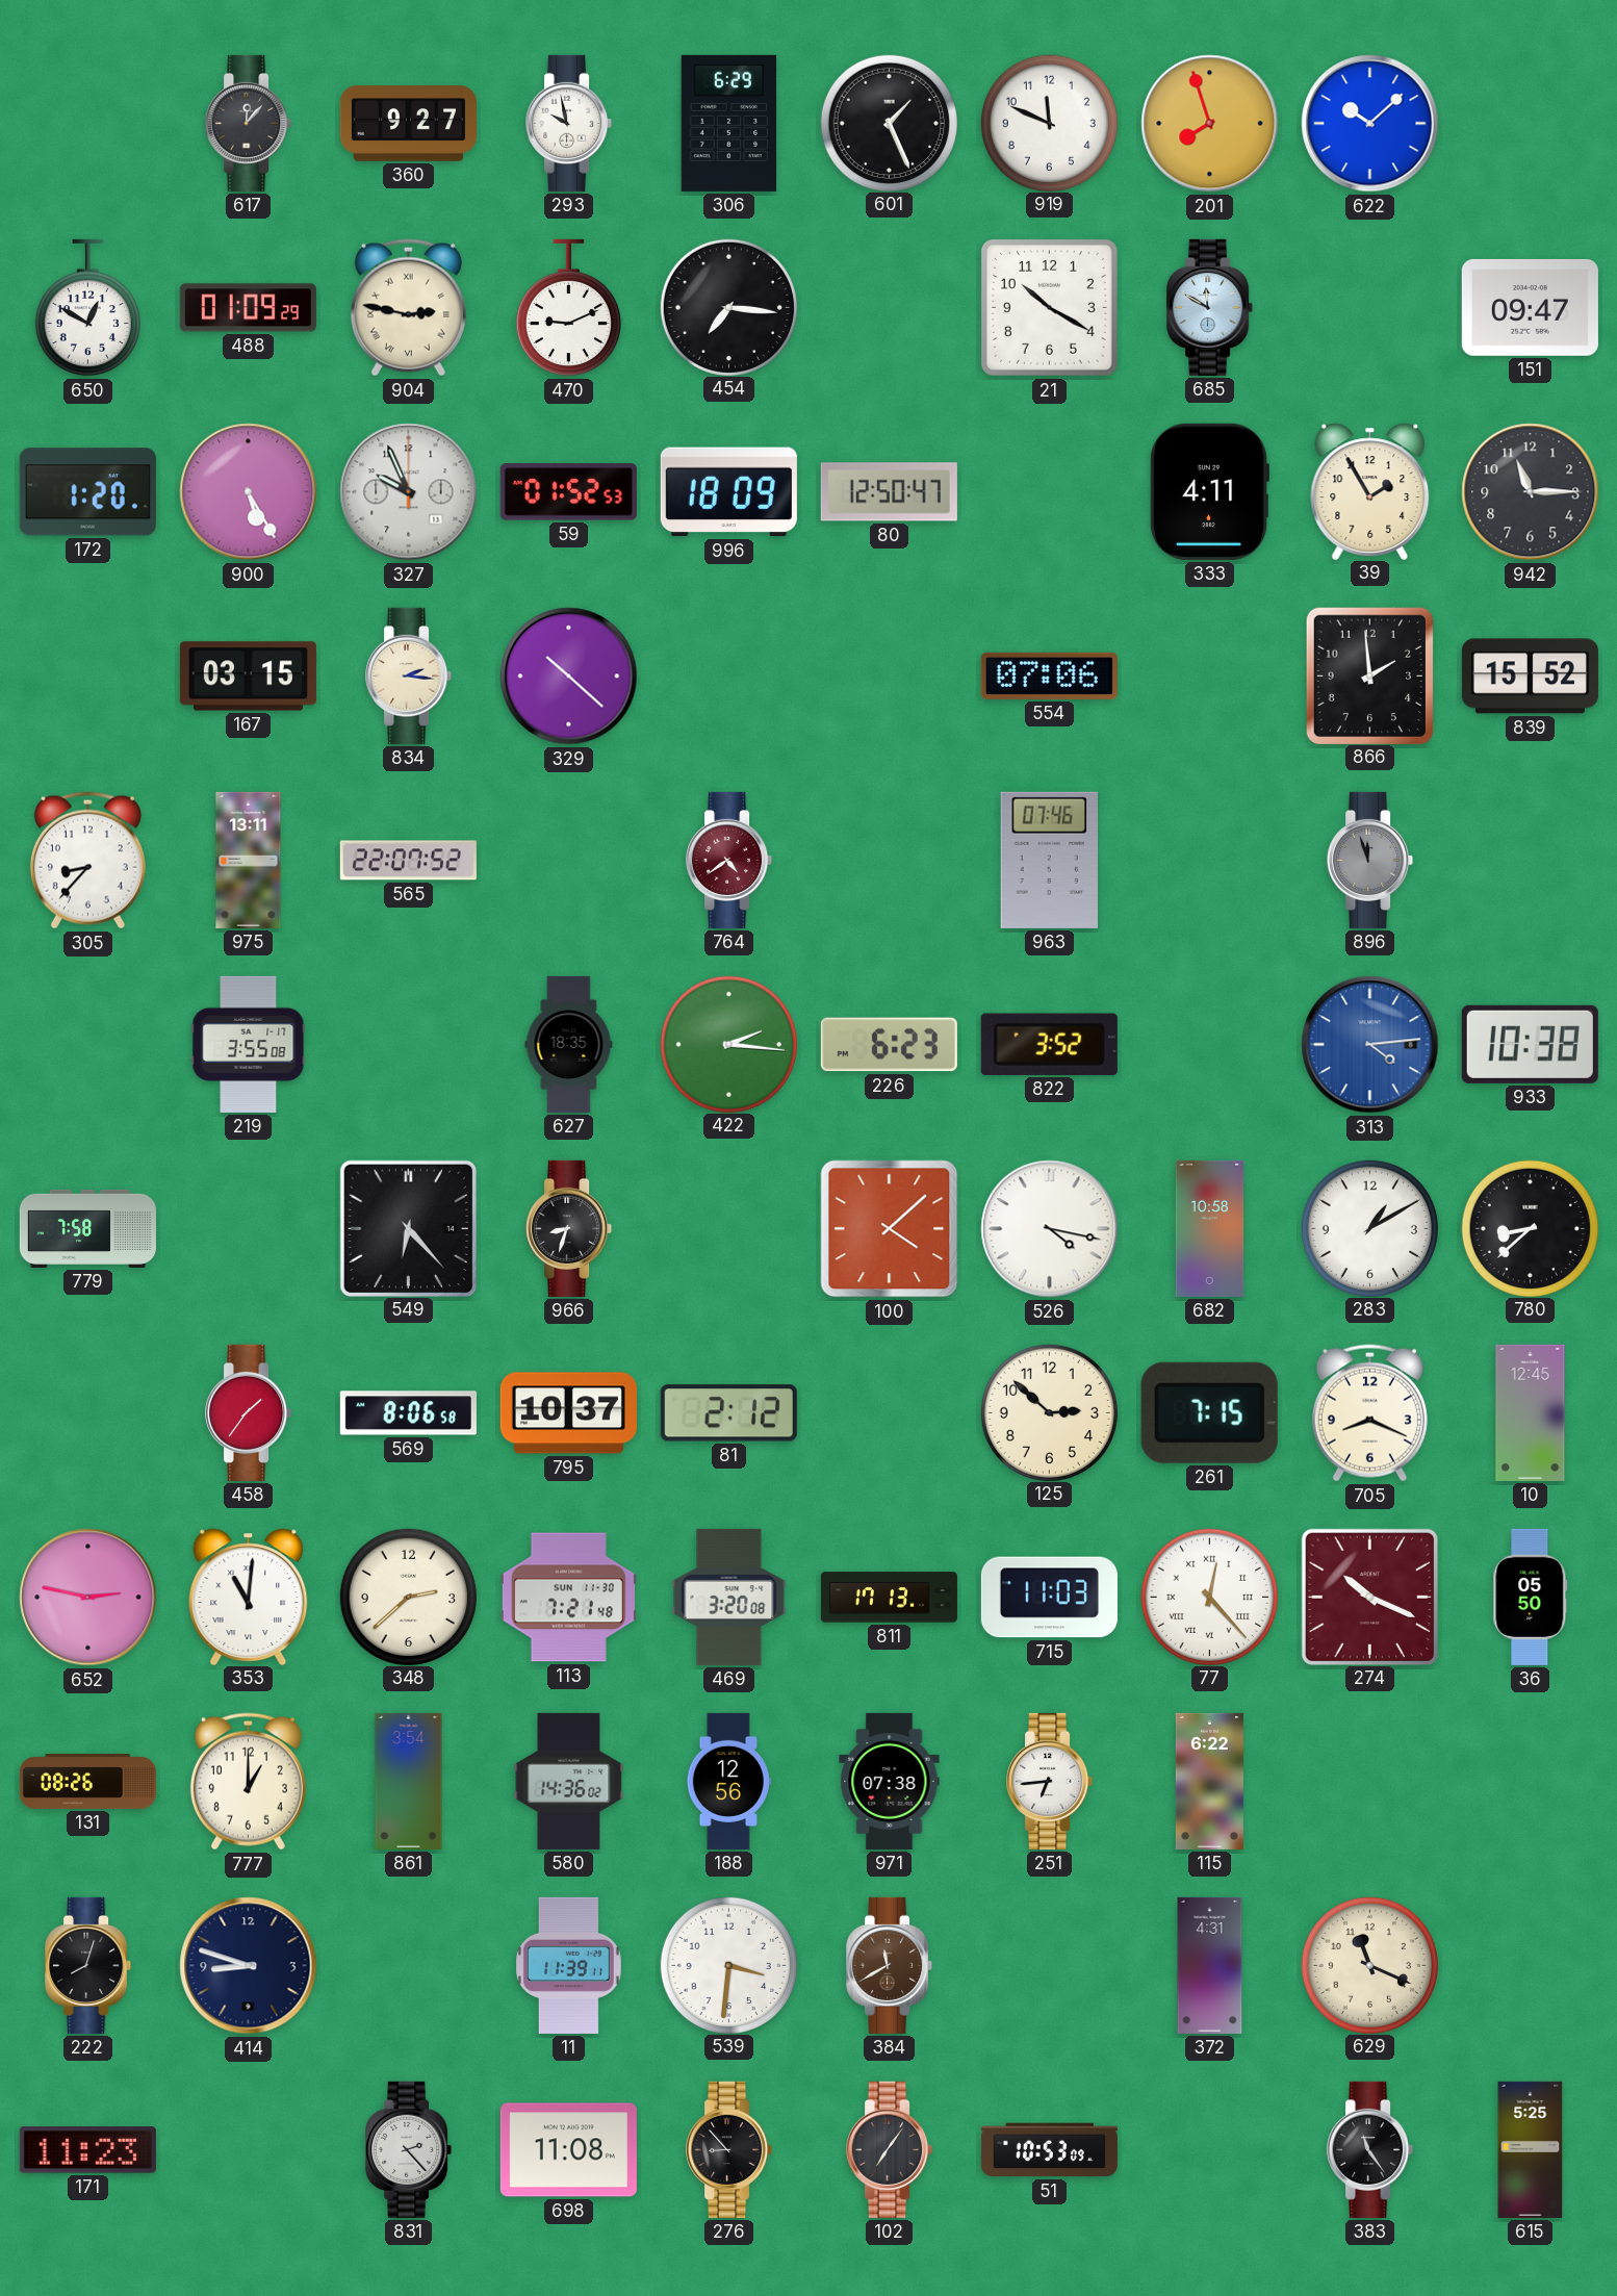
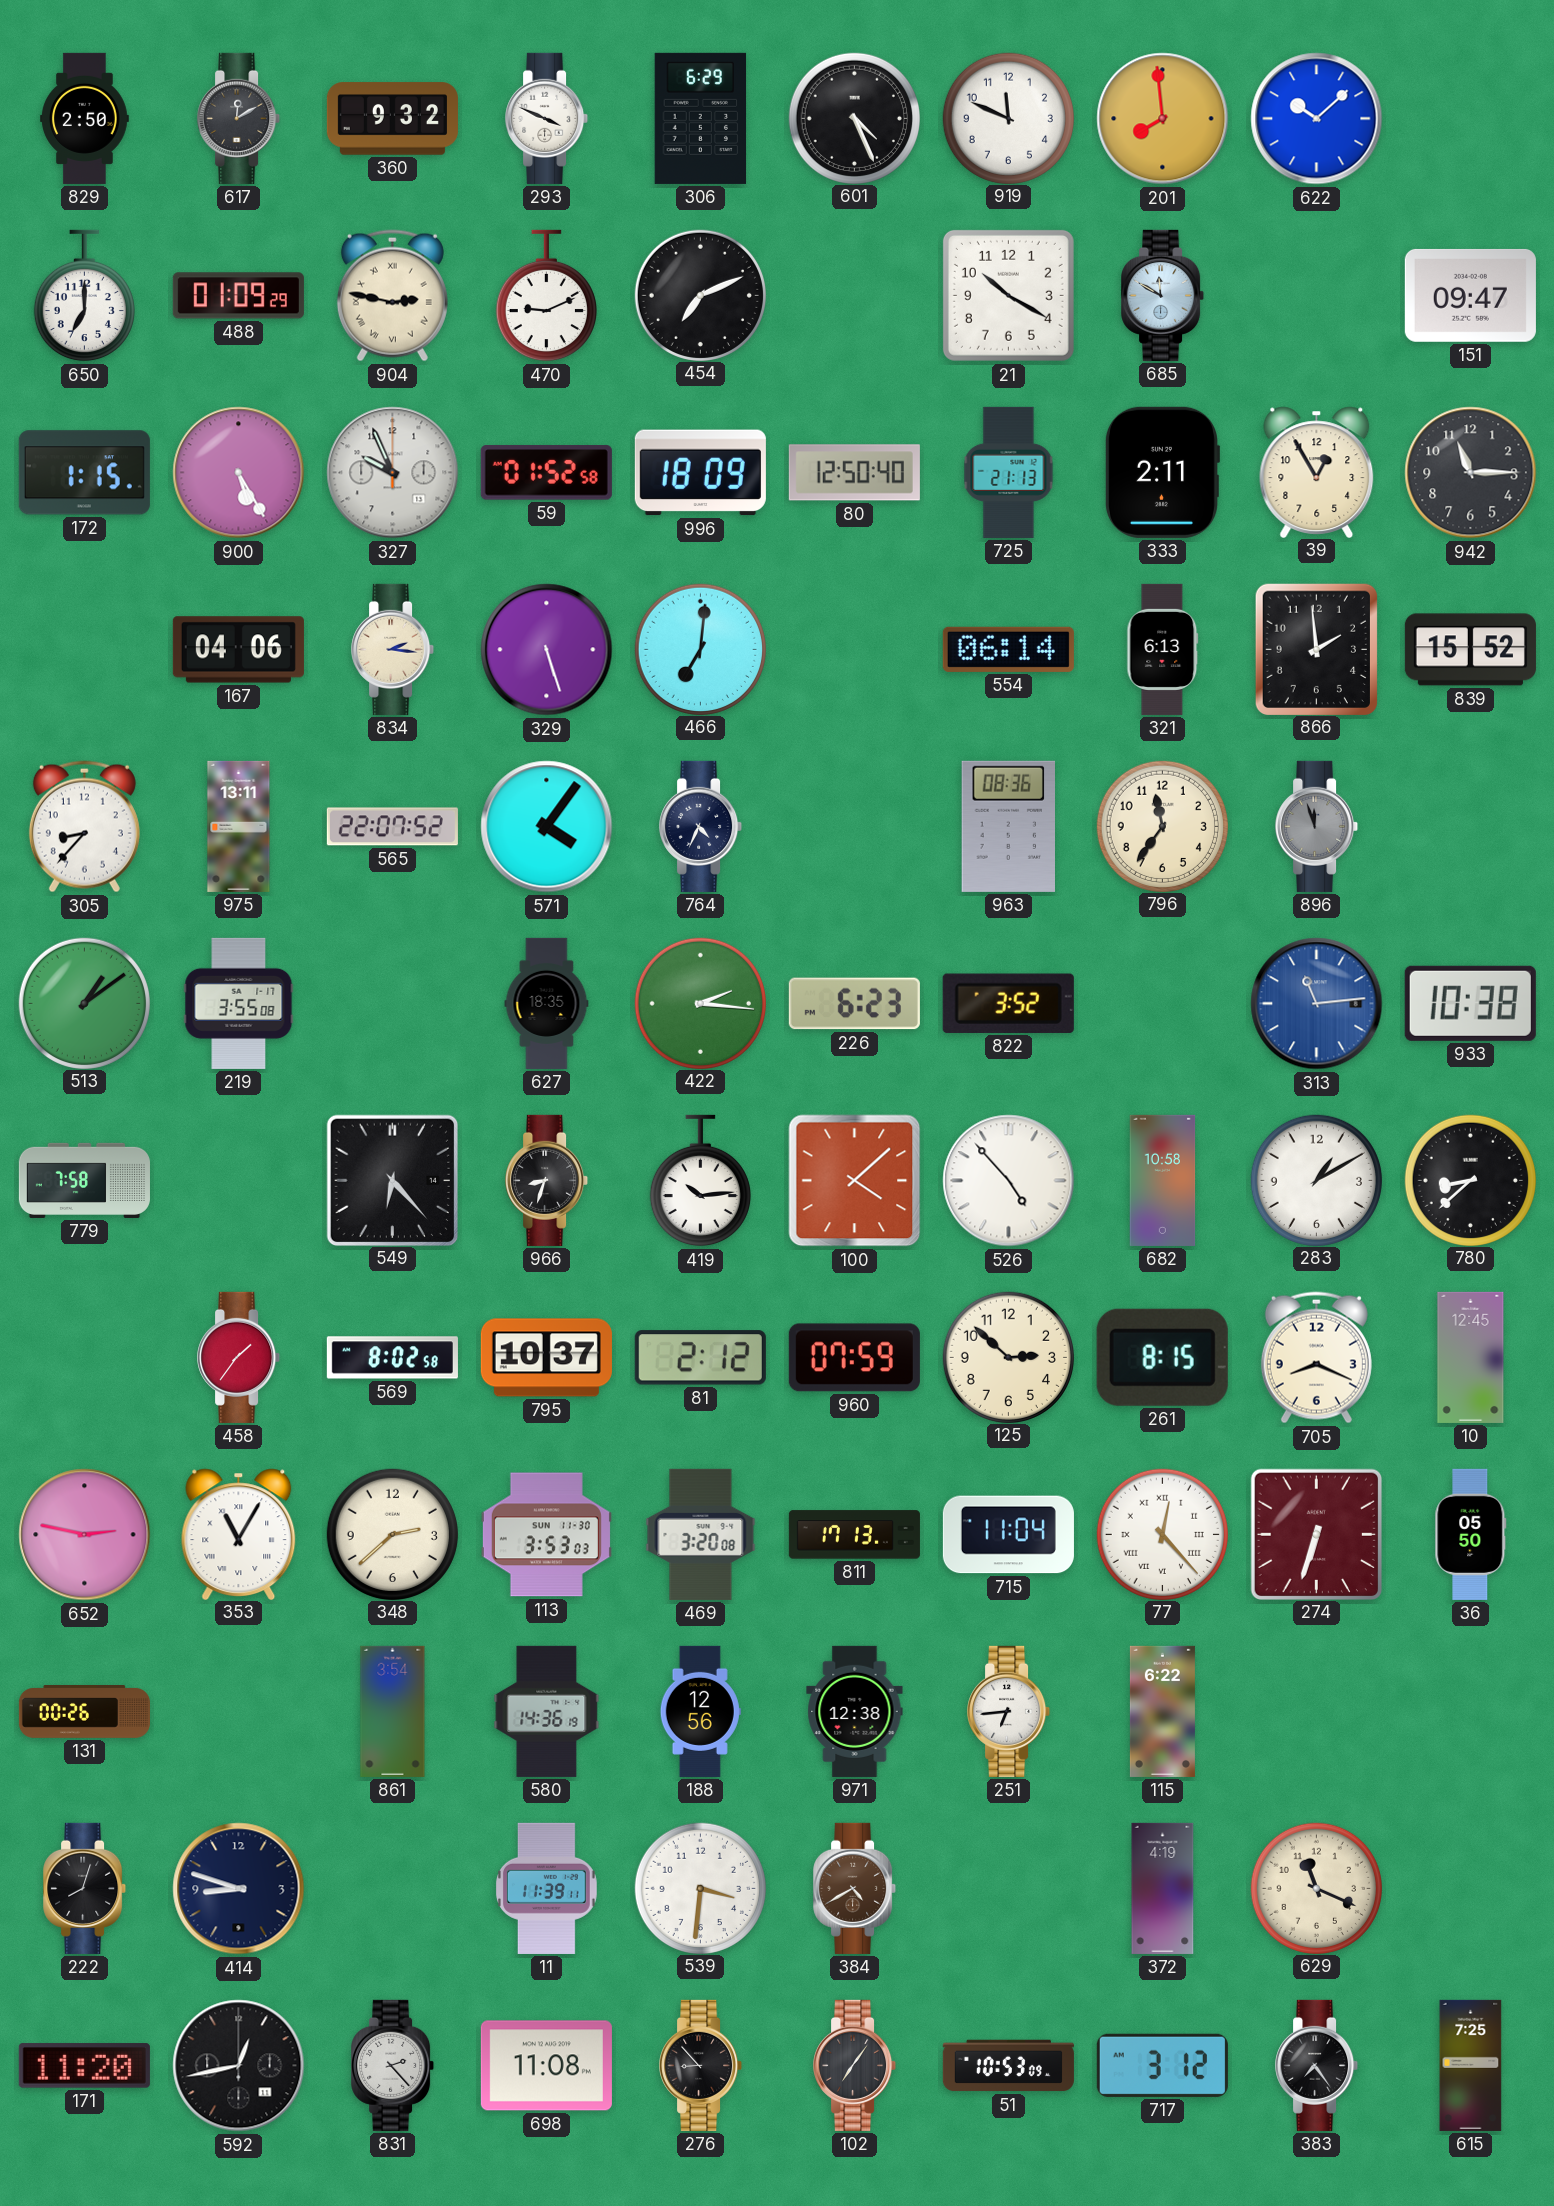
829: none -> 2:50 (85, 118)
617: 12:07 -> 12:10 (239, 118)
360: 9:27 -> 9:32 (392, 119)
293: 9:58 -> 3:49 (547, 118)
601: 1:26 -> 4:26 (854, 118)
201: 7:57 -> 7:59 (1163, 119)
650: 12:50 -> 7:00 (84, 296)
454: 7:16 -> 7:11 (700, 295)
172: 1:20 -> 1:15 (84, 473)
59: 01:52:53 -> 01:52:58 (546, 473)
80: 12:50:47 -> 12:50:40 (854, 473)
725: none -> 21:13 (1009, 472)
333: 4:11 -> 2:11 (1162, 472)
39: 1:55 -> 12:55 (1317, 472)
167: 03:15 -> 04:06 (238, 650)
329: 10:22 -> 5:27 (547, 650)
466: none -> 7:01 (700, 649)
554: 07:06 -> 06:14 (1008, 649)
321: none -> 6:13 (1163, 649)
571: none -> 4:06 (547, 827)
764: 4:39 -> 4:34 (701, 826)
764 dial: burgundy -> navy (701, 826)
963: 07:46 -> 08:36 (1009, 826)
796: none -> 11:36 (1162, 826)
513: none -> 1:09 (84, 1003)
313: 4:14 -> 11:14 (1317, 1004)
419: none -> 10:14 (700, 1181)
526: 4:17 -> 4:53 (1009, 1181)
569: 8:06 -> 8:02 (392, 1358)
960: none -> 07:59 (854, 1358)
261: 7:15 -> 8:15 (1162, 1357)
353: 11:01 -> 11:05 (239, 1534)
113: 7:21 -> 3:53 (546, 1535)
715: 11:03 -> 11:04 (1008, 1535)
274: 10:19 -> 6:33 (1316, 1534)
131: 08:26 -> 00:26 (84, 1712)
777: 1:00 -> none (248, 1782)
580: 14:36:02 -> 14:36:19 (547, 1711)
971: 07:38 -> 12:38 (855, 1711)
384: 11:40 -> 4:40 (855, 1888)
372: 4:31 -> 4:19 (1163, 1888)
171: 11:23 -> 11:20 (84, 2066)
592: none -> 12:43 (239, 2066)
717: none -> 3:12 (1162, 2065)
383: 11:24 -> 7:24 (1317, 2065)
615: 5:25 -> 7:25 (1471, 2065)
